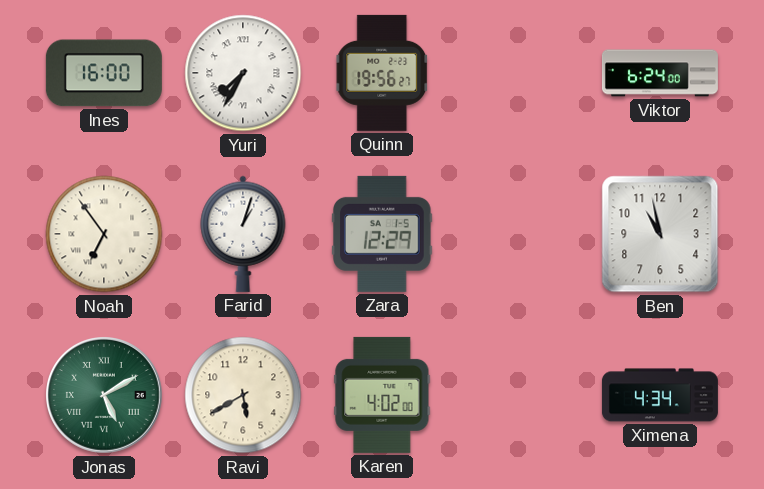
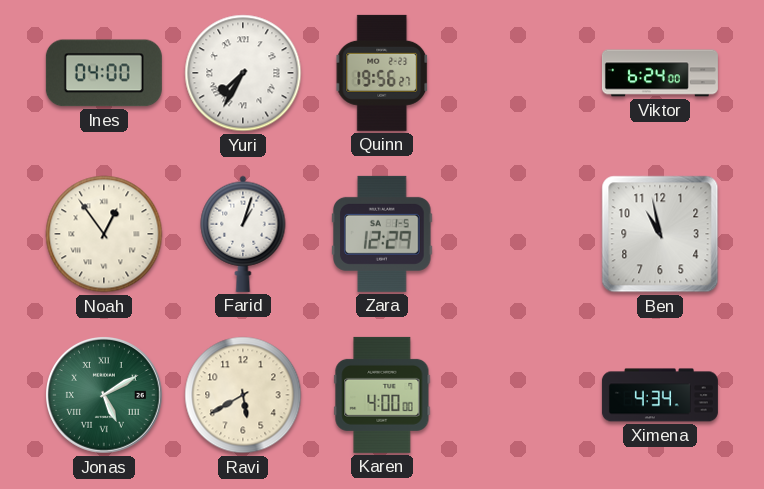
Ines: 16:00 -> 04:00 (104, 73)
Noah: 6:54 -> 12:54 (104, 234)
Karen: 4:02 -> 4:00 (382, 395)
